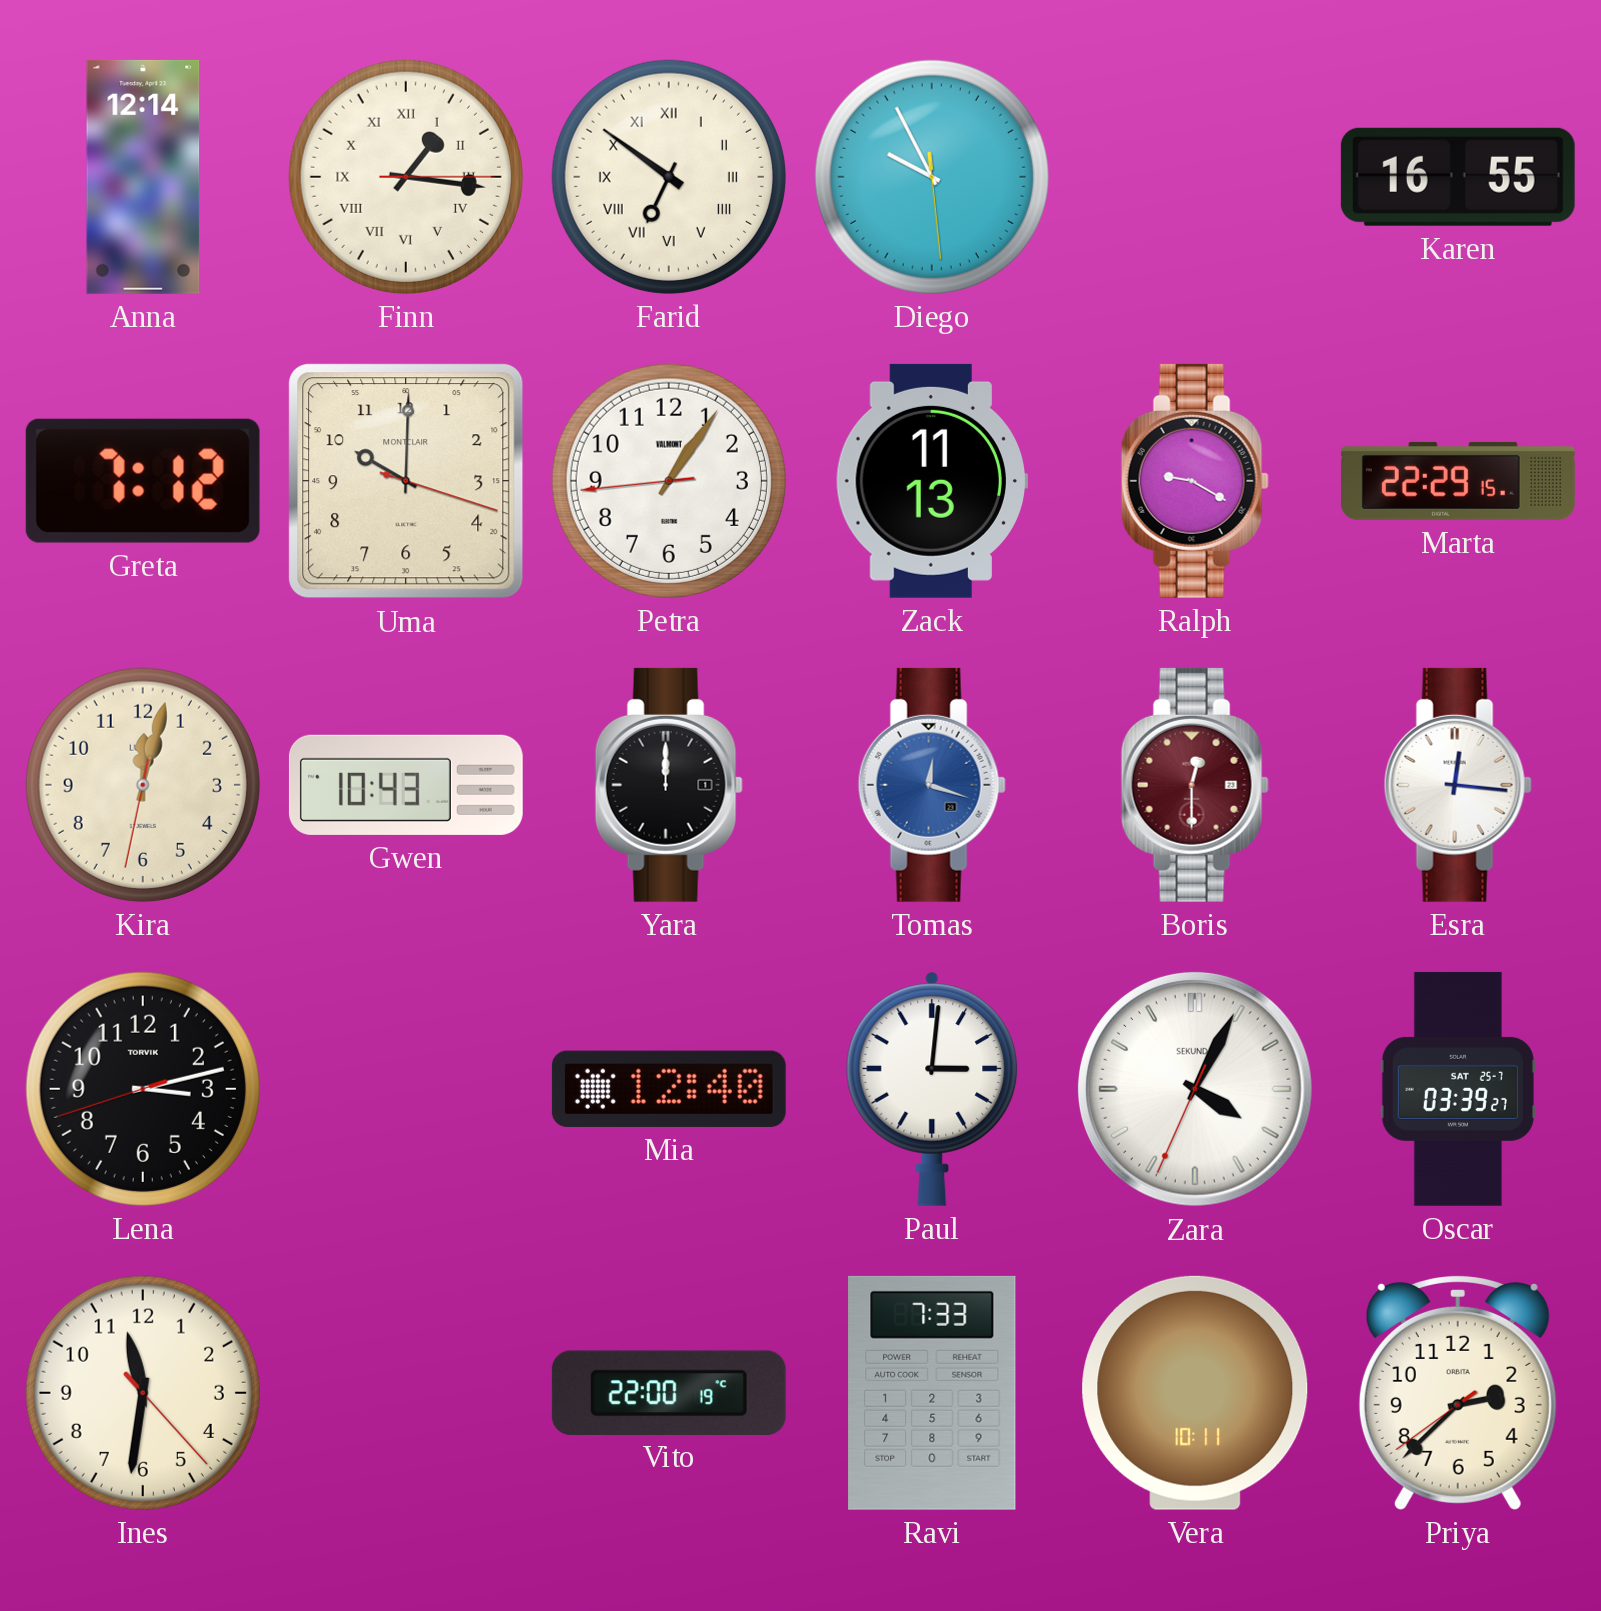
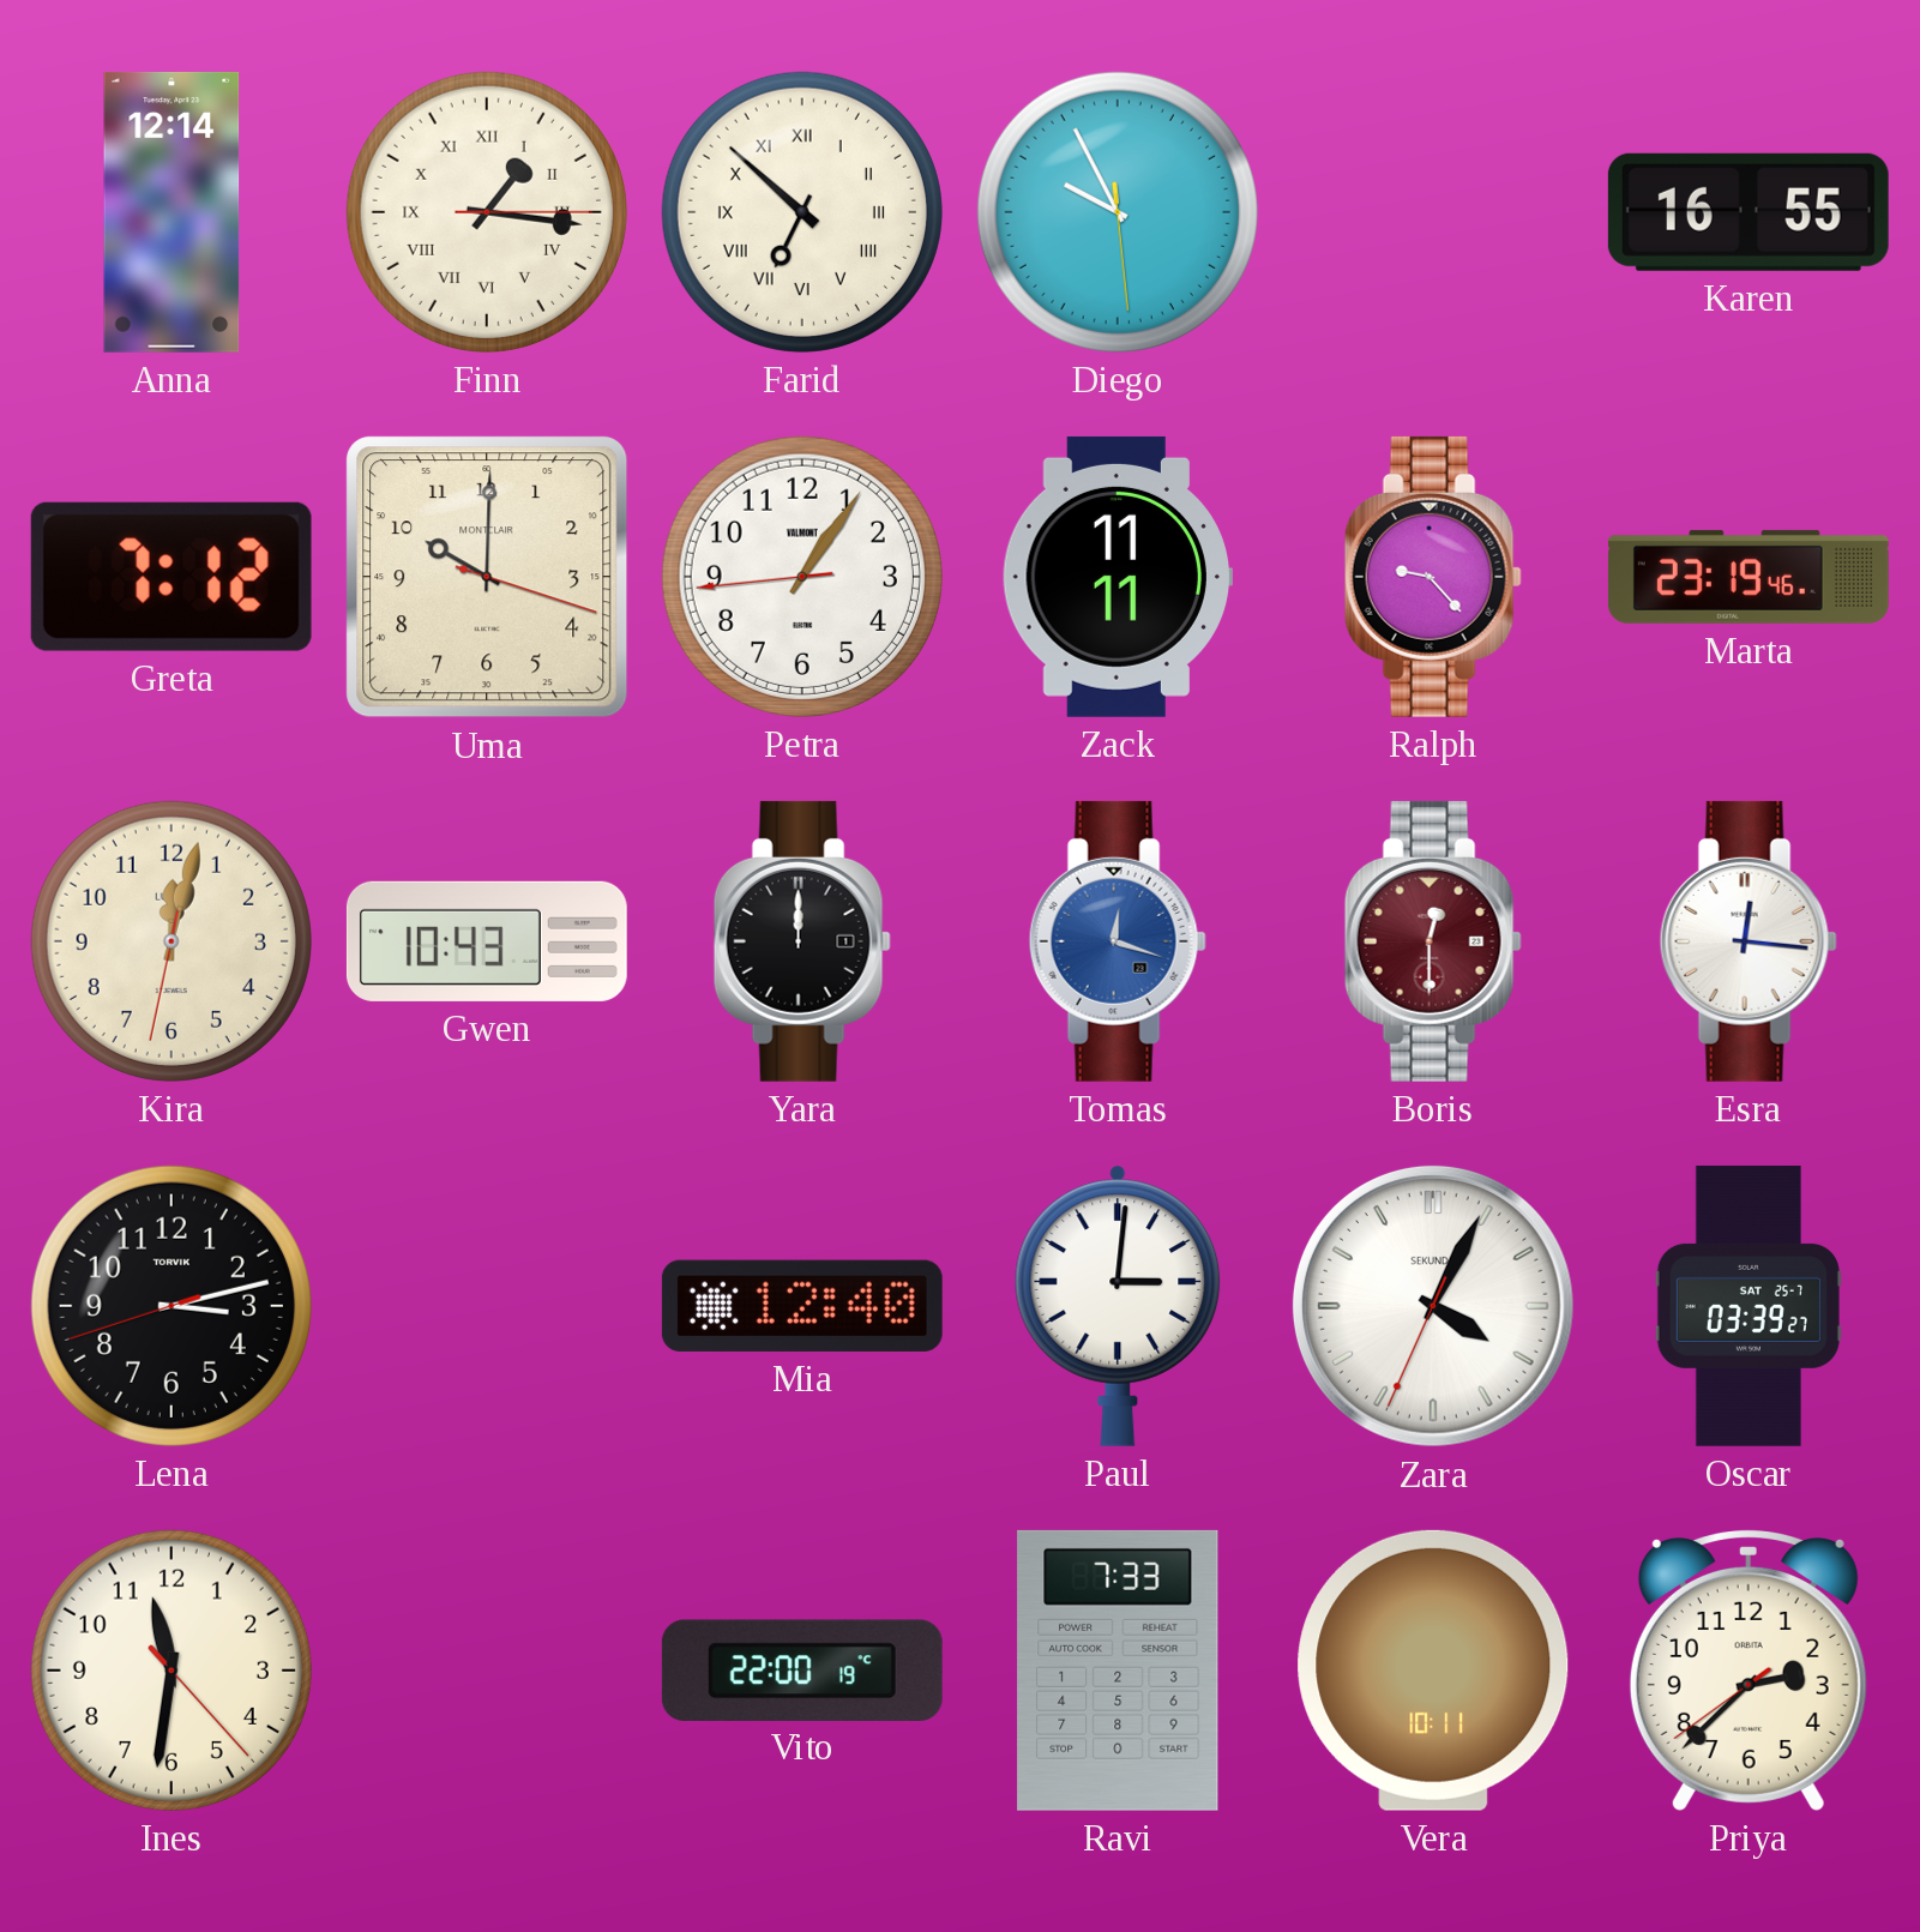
Farid: 6:51 -> 6:52 (802, 212)
Zack: 11:13 -> 11:11 (1117, 577)
Ralph: 9:20 -> 9:23 (1433, 577)
Marta: 22:29 -> 23:19 (1749, 577)
